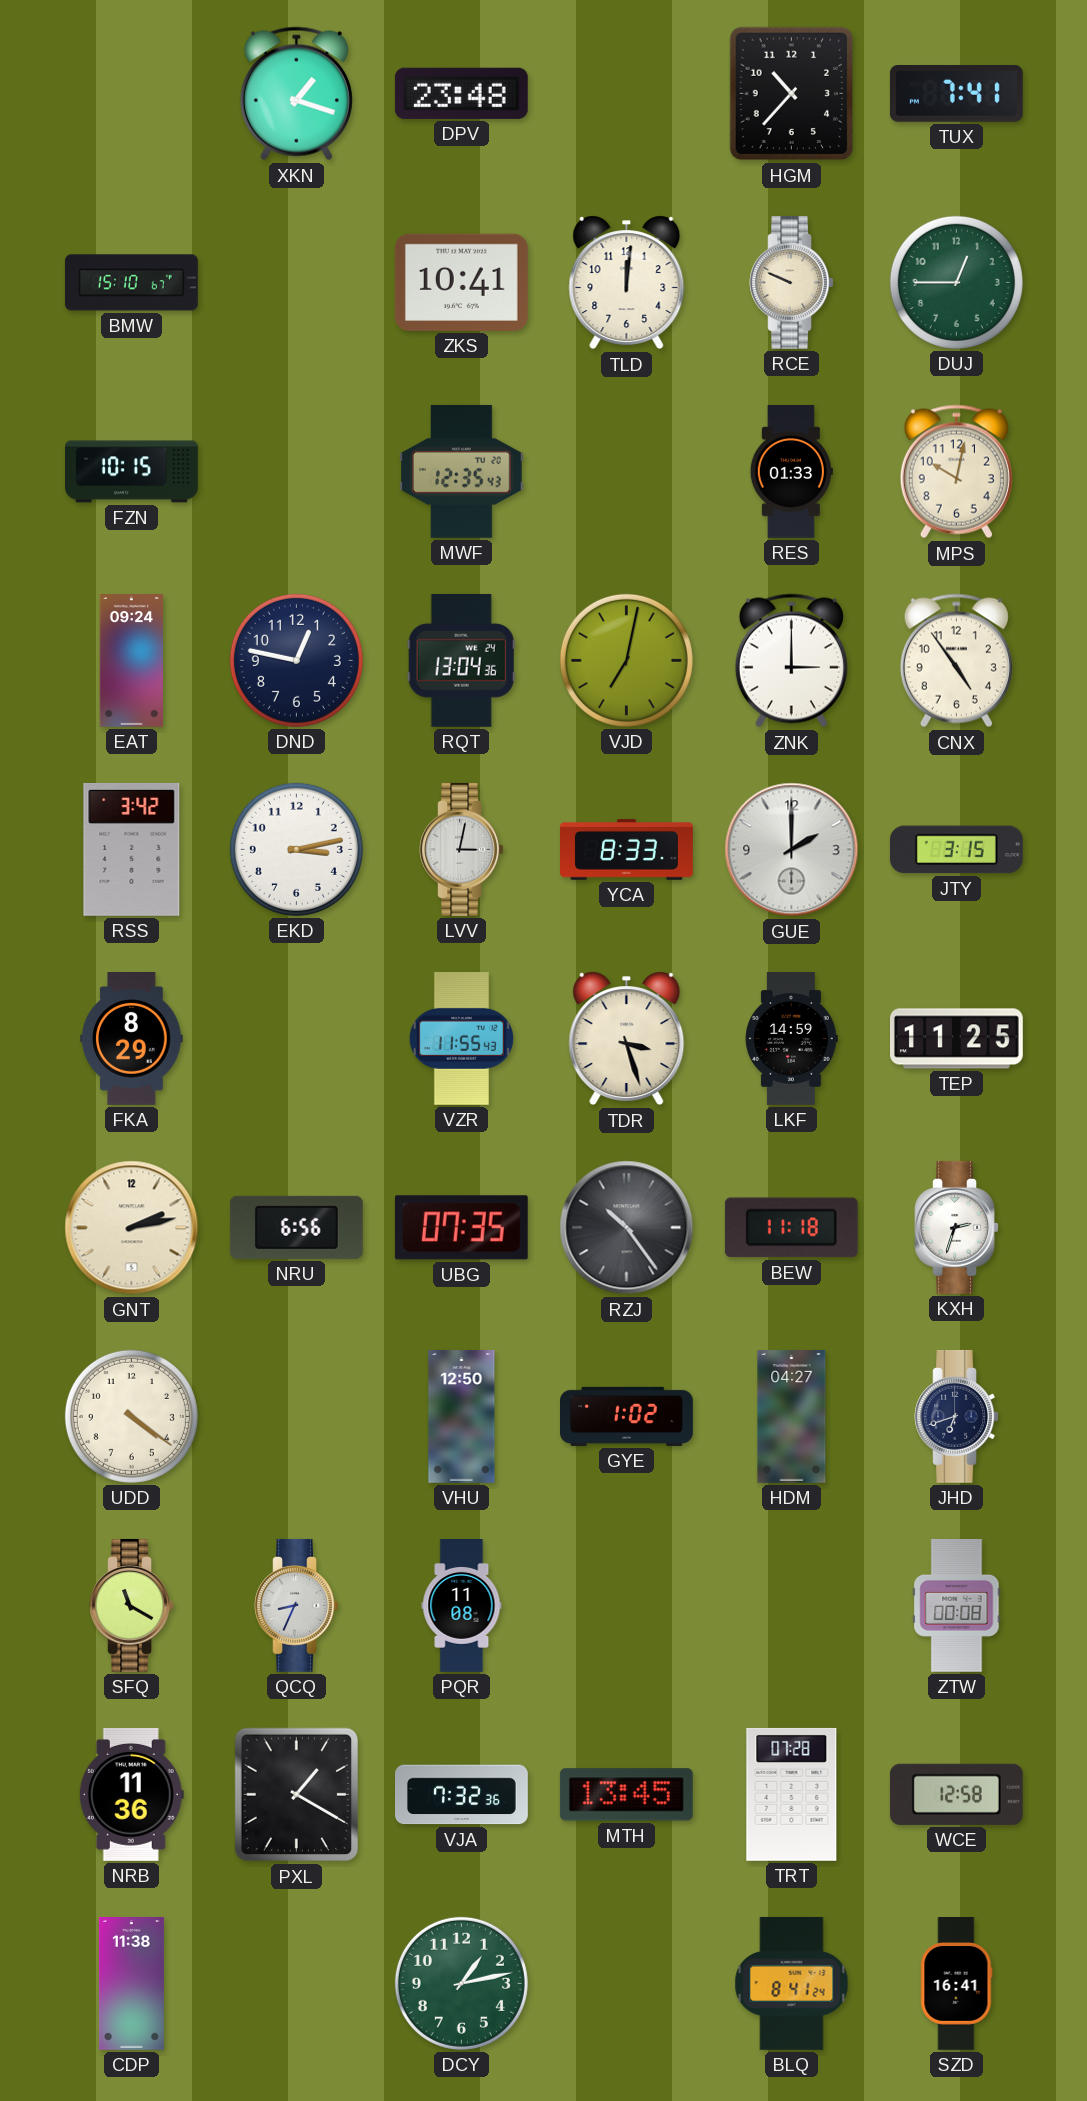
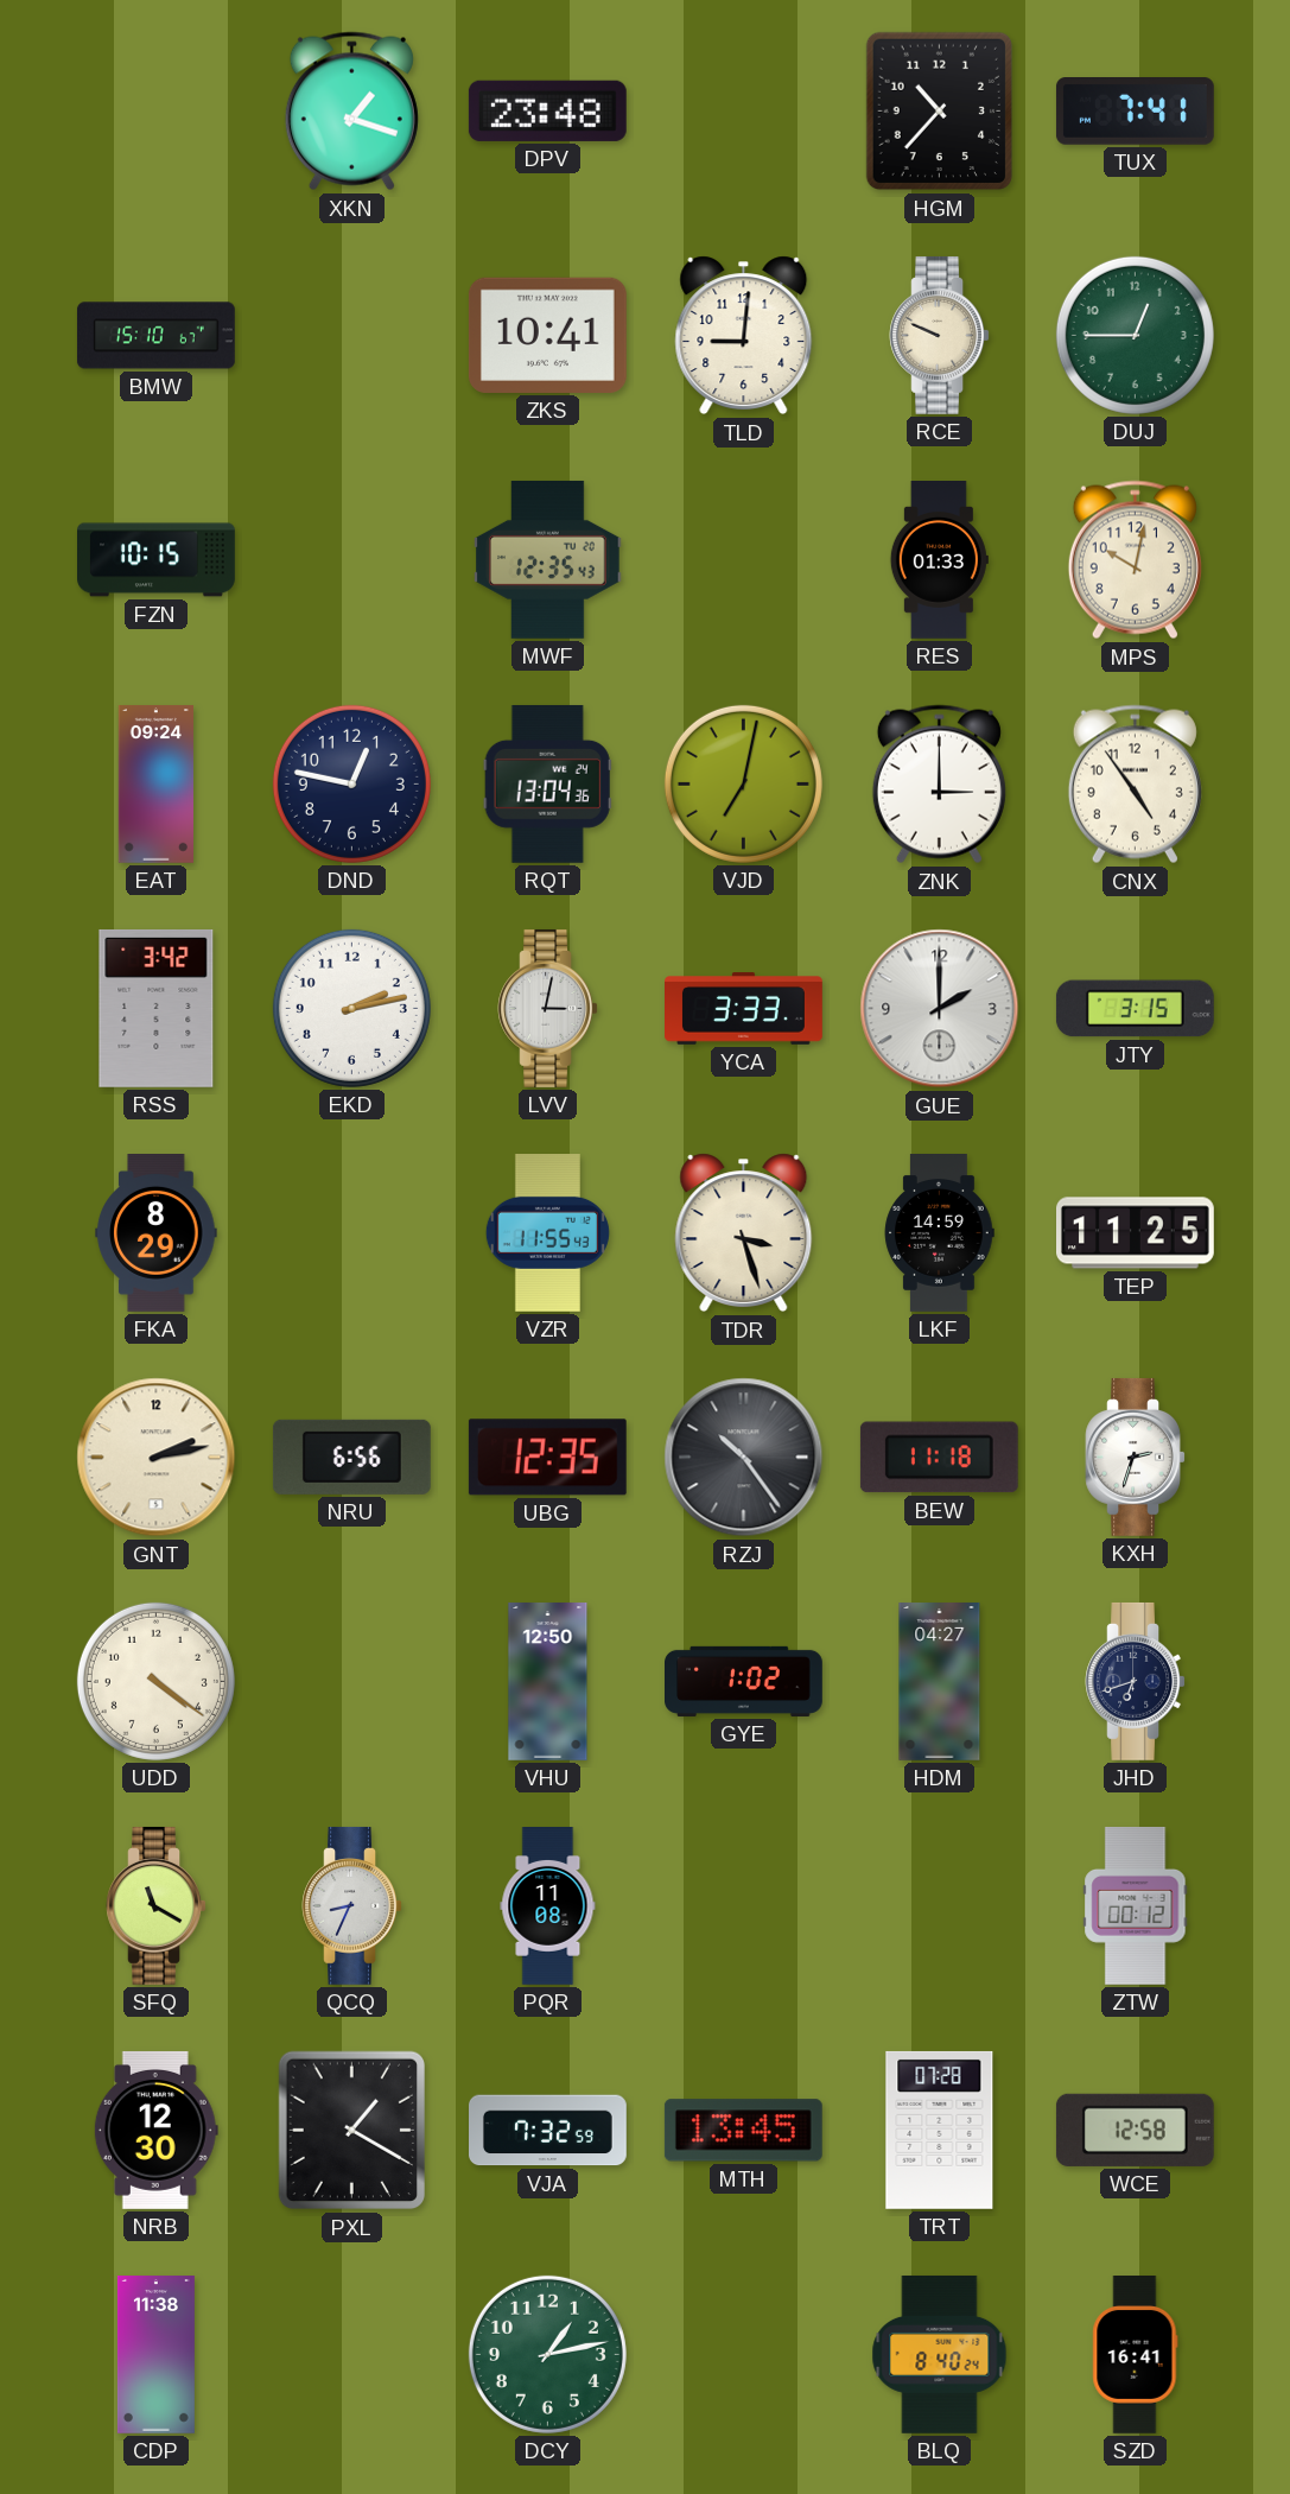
TLD: 12:01 -> 9:01 (744, 336)
EKD: 3:13 -> 2:13 (351, 1008)
YCA: 8:33 -> 3:33 (744, 1009)
UBG: 07:35 -> 12:35 (547, 1458)
ZTW: 00:08 -> 00:12 (1136, 1906)
NRB: 11:36 -> 12:30 (155, 2130)
VJA: 7:32:36 -> 7:32:59 (548, 2131)
BLQ: 8:41 -> 8:40 (940, 2355)
